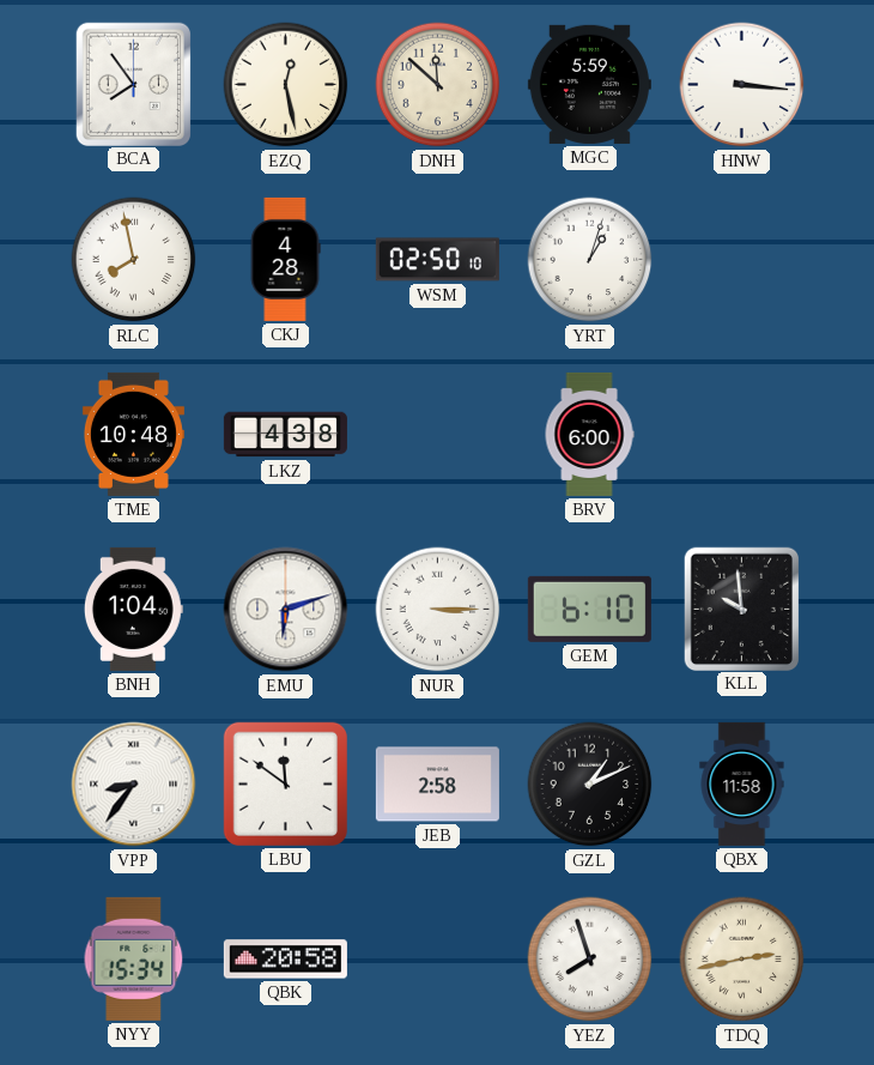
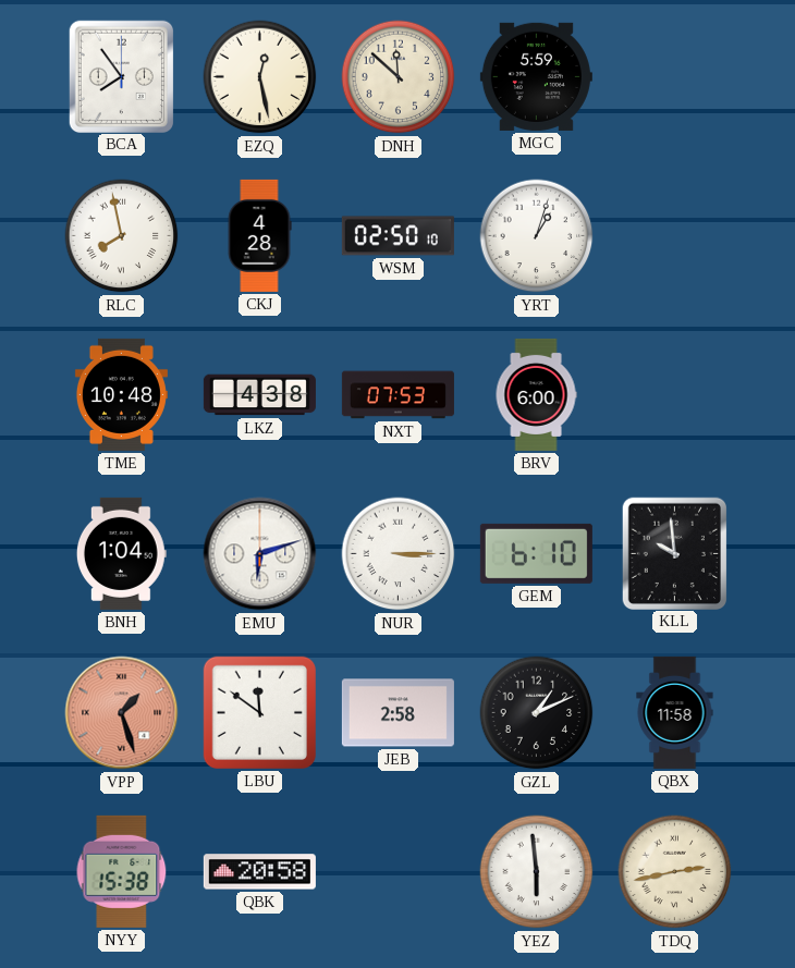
HNW: 3:16 -> none (742, 85)
NXT: none -> 07:53 (397, 395)
VPP: 8:36 -> 1:27 (122, 713)
VPP dial: white -> salmon (122, 713)
NYY: 15:34 -> 15:38 (122, 871)
YEZ: 7:57 -> 5:59 (537, 872)
